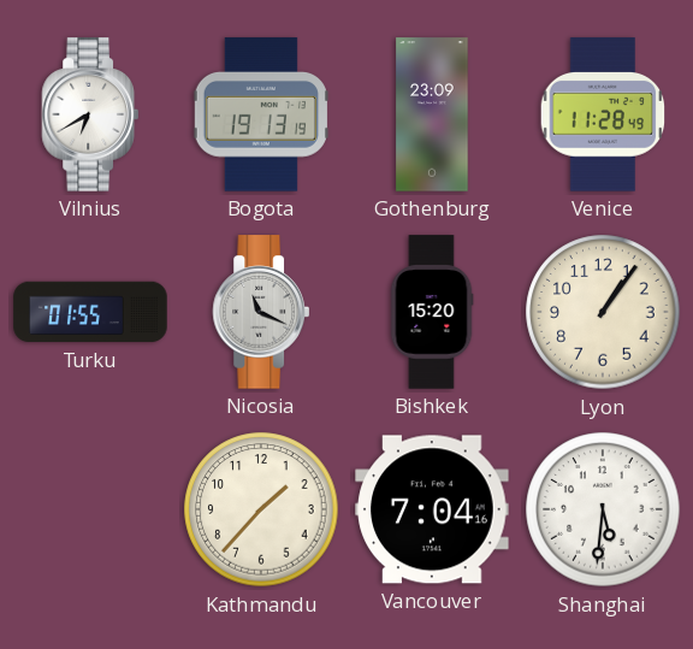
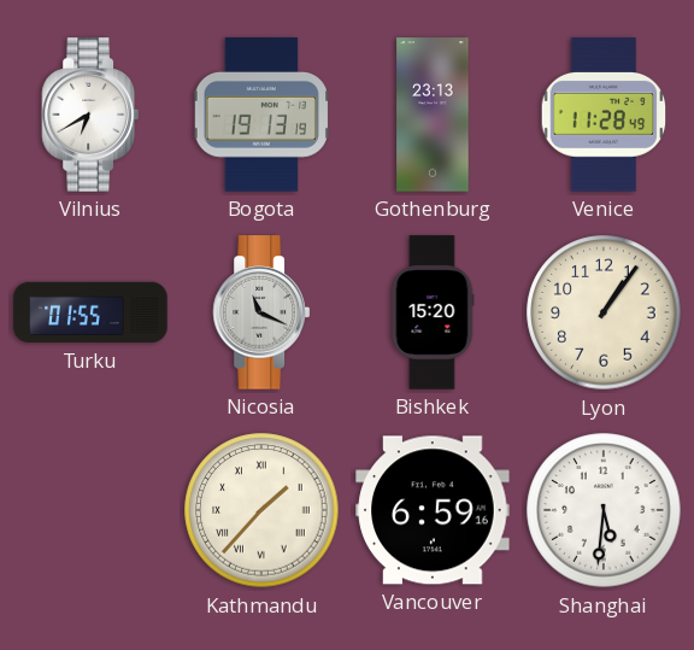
Gothenburg: 23:09 -> 23:13 (433, 115)
Kathmandu numerals: Arabic -> Roman (261, 510)
Vancouver: 7:04 -> 6:59 (433, 510)
